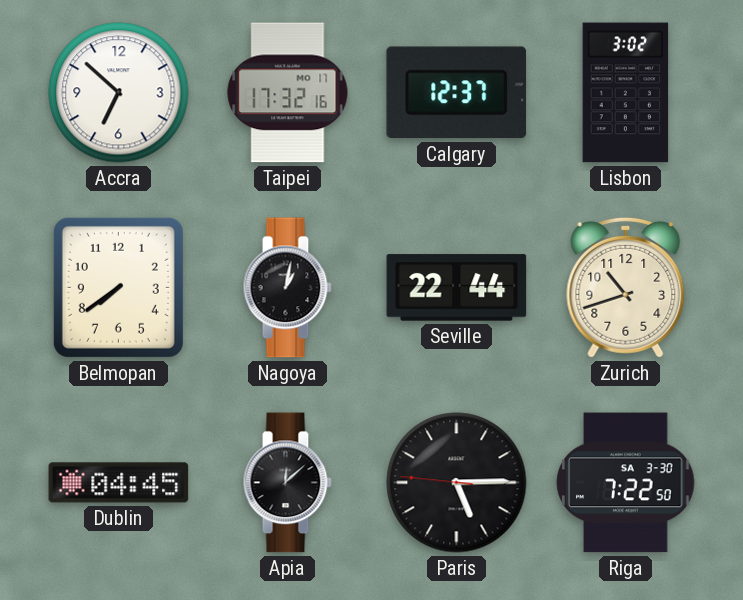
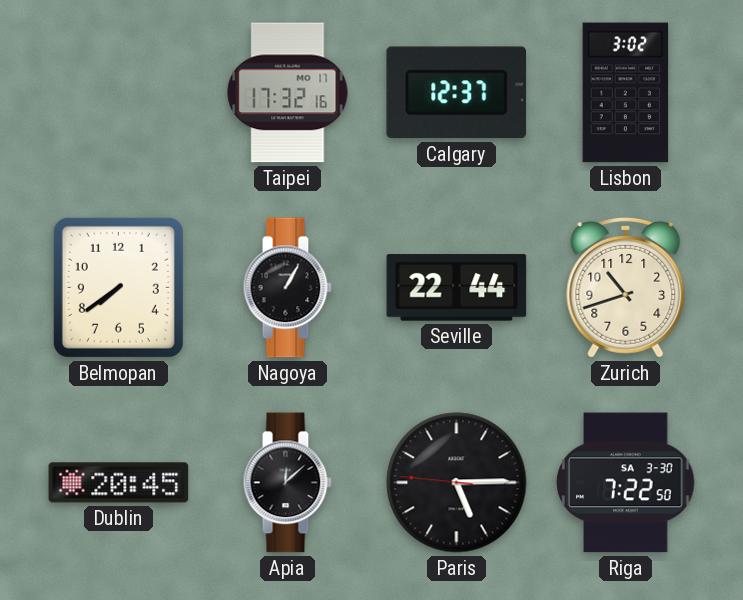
Accra: 6:52 -> none (119, 93)
Nagoya: 1:02 -> 1:05 (287, 288)
Dublin: 04:45 -> 20:45 (119, 483)
